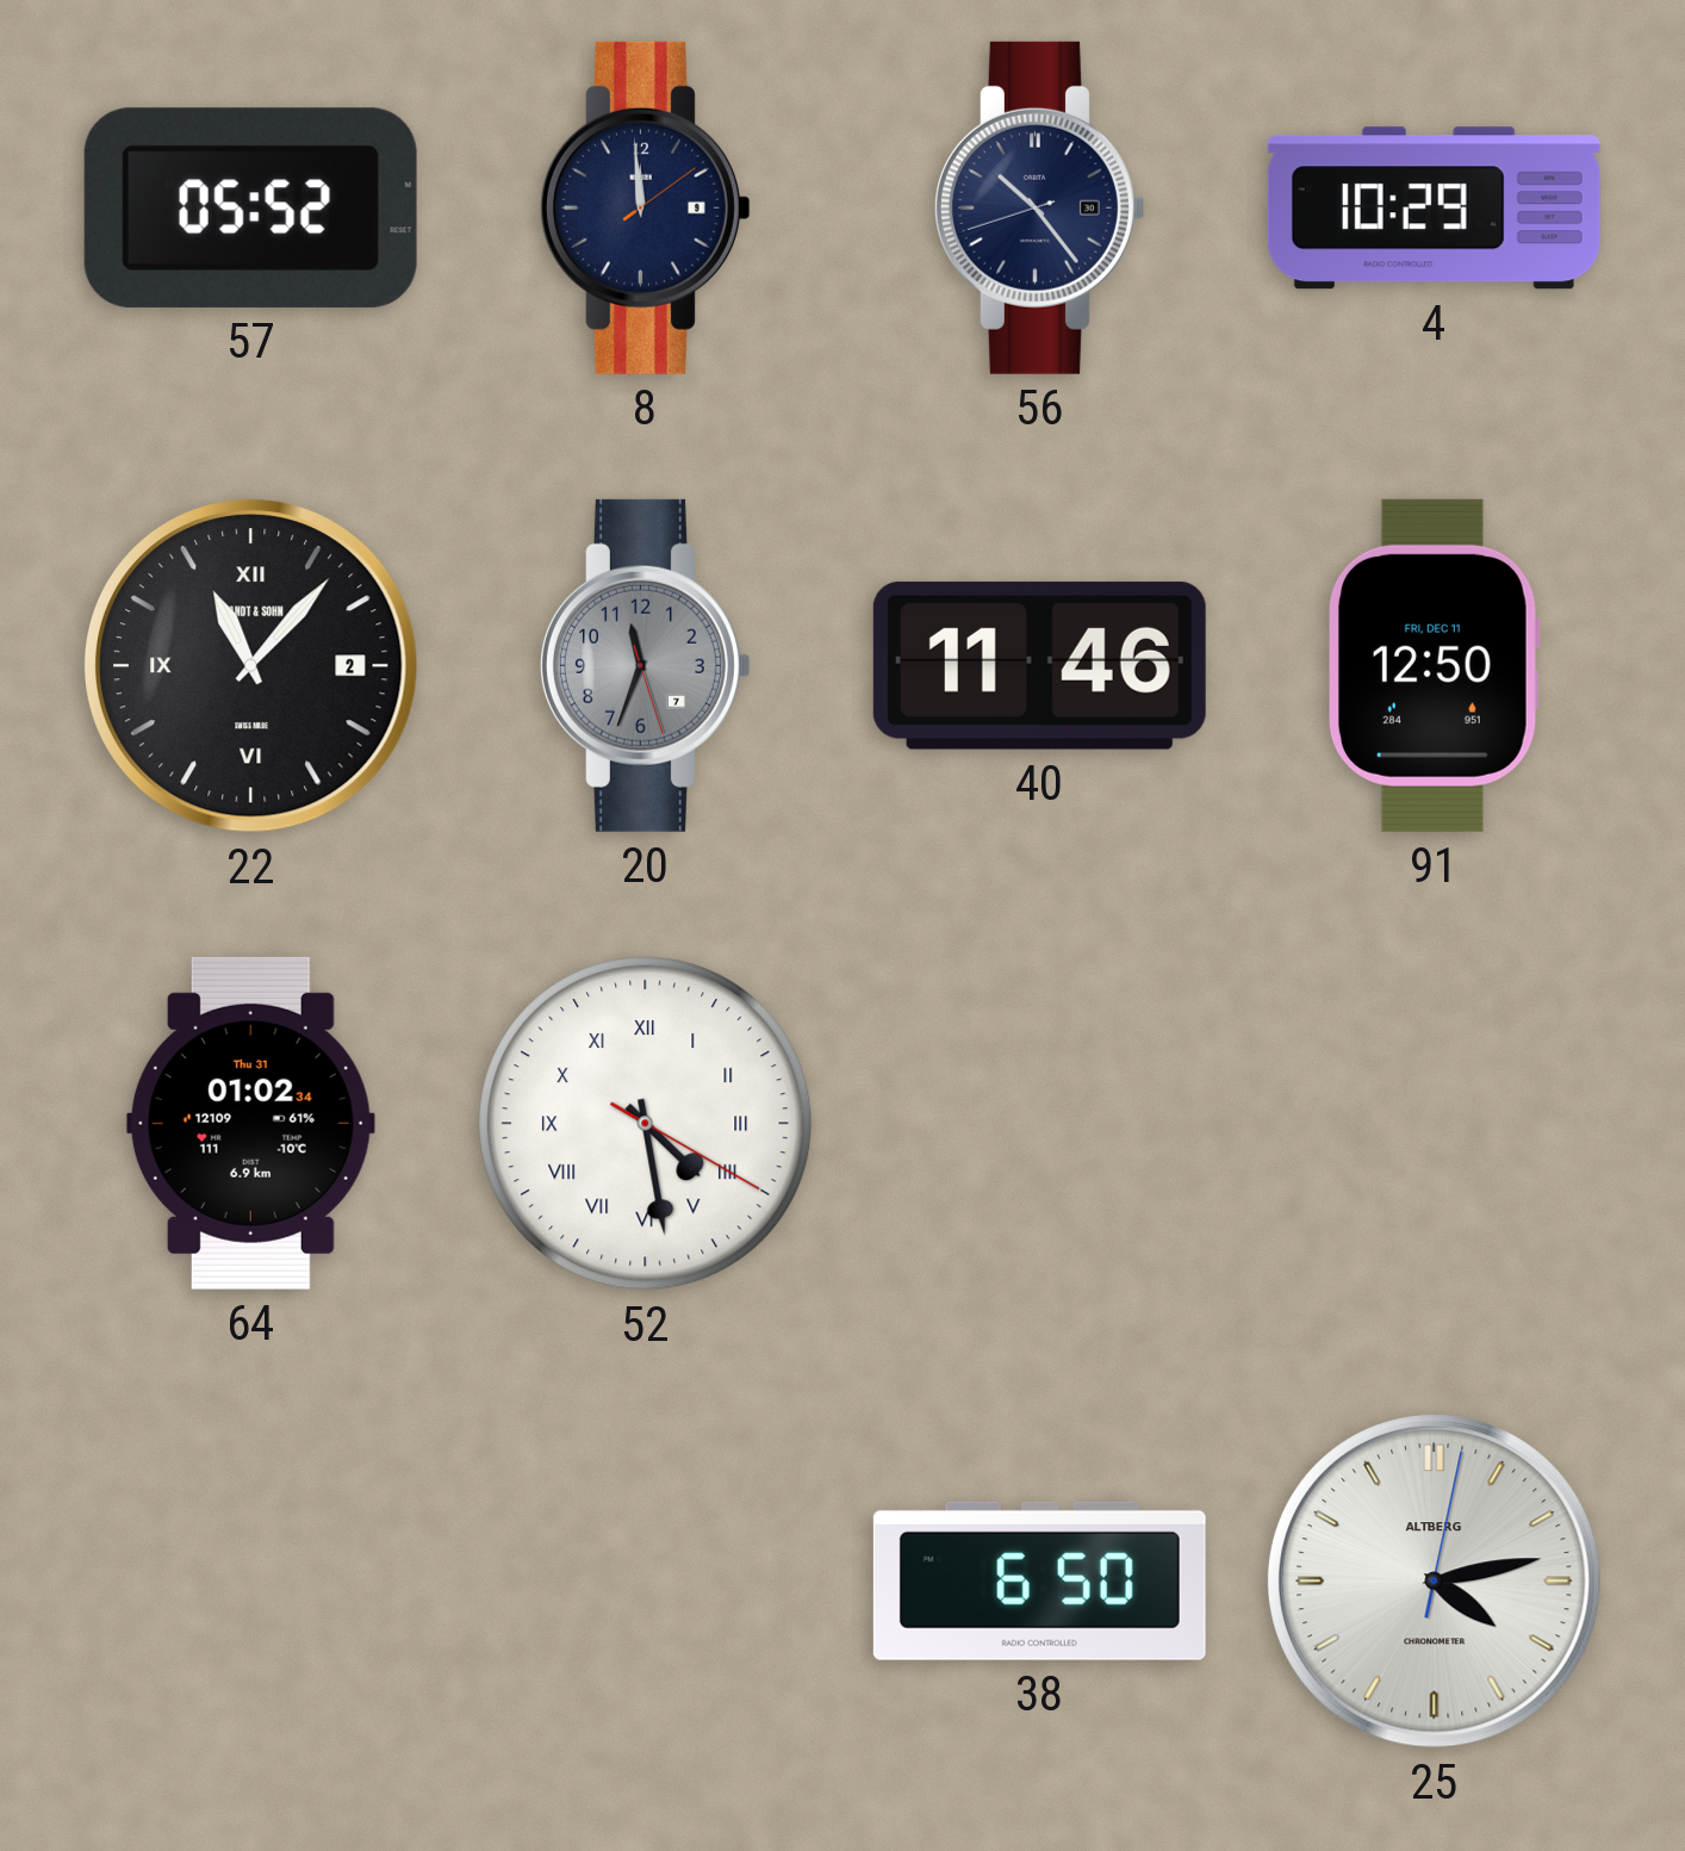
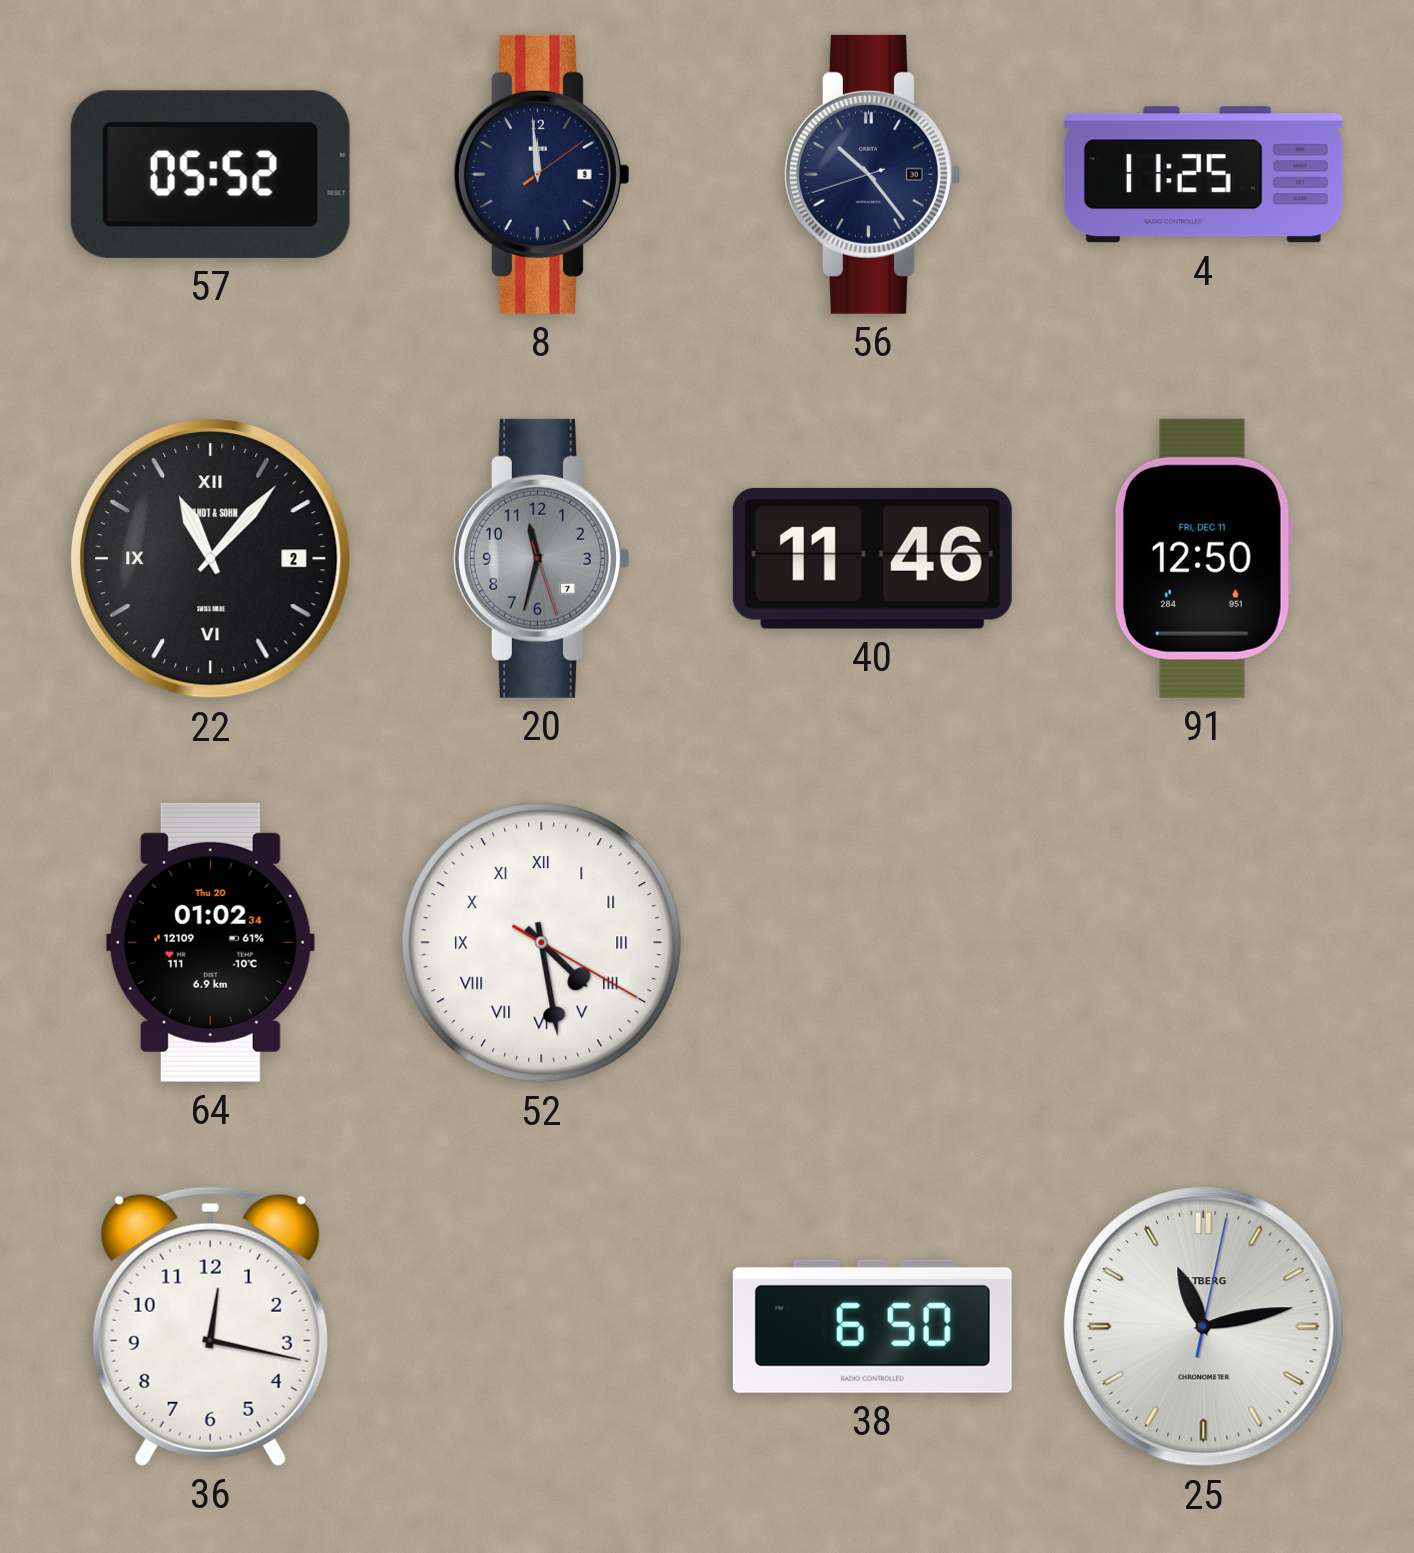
4: 10:29 -> 11:25 (1203, 175)
20: 11:33 -> 11:32 (541, 558)
64 date: Thu 31 -> Thu 20 (210, 942)
36: none -> 12:17 (210, 1326)
25: 4:13 -> 11:13 (1203, 1326)
